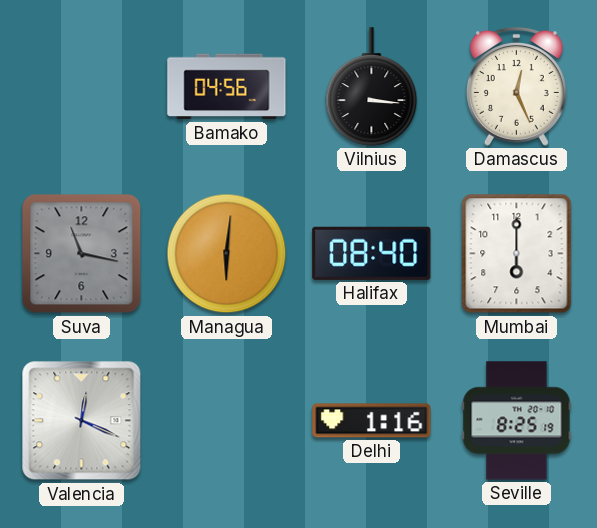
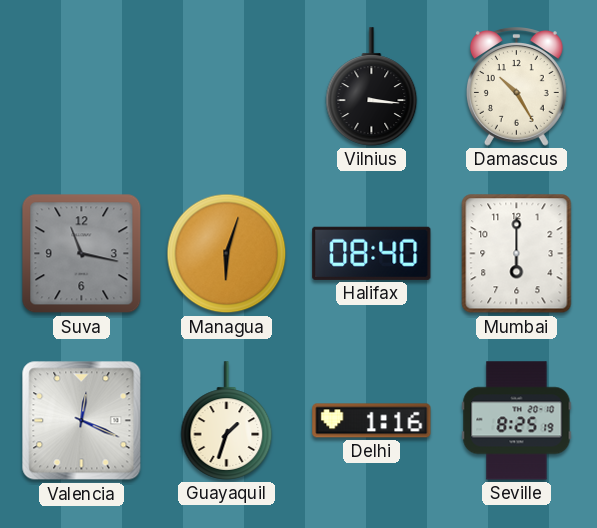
Bamako: 04:56 -> none (227, 87)
Damascus: 12:26 -> 10:25 (516, 87)
Managua: 6:01 -> 6:03 (227, 254)
Guayaquil: none -> 1:33 (227, 421)
